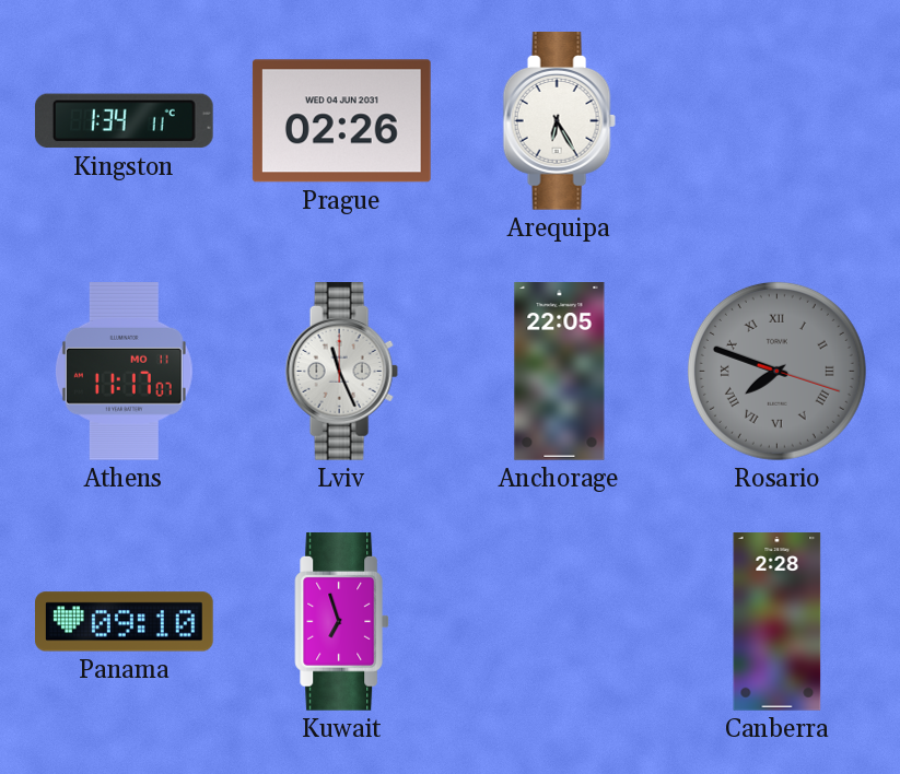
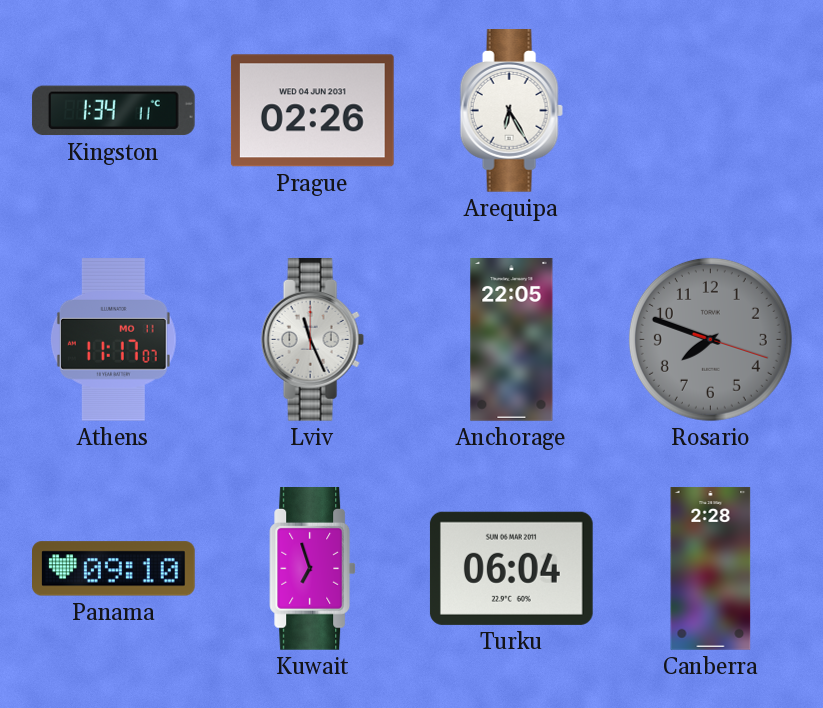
Rosario numerals: Roman -> Arabic (710, 339)
Turku: none -> 06:04 (511, 568)
